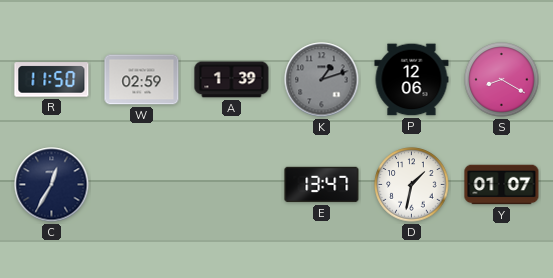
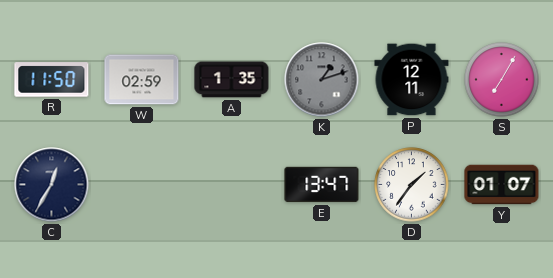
A: 1:39 -> 1:35 (232, 80)
P: 12:06 -> 12:11 (412, 80)
S: 8:20 -> 7:05 (502, 80)
D: 1:32 -> 1:36 (412, 185)
